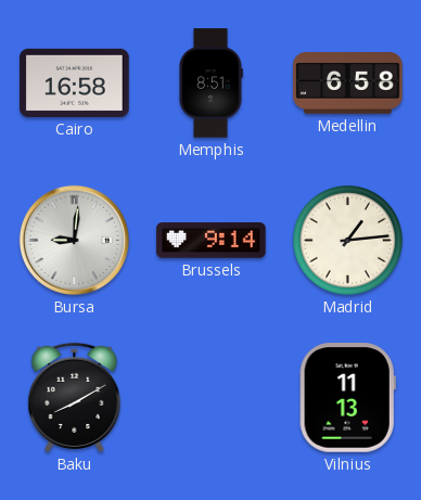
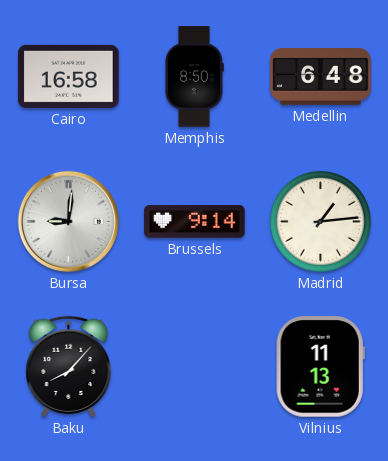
Memphis: 8:51 -> 8:50 (194, 77)
Medellin: 6:58 -> 6:48 (321, 77)
Baku: 8:10 -> 8:07 (69, 366)
